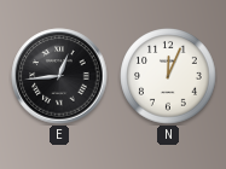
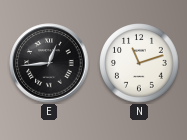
N: 12:04 -> 11:12 (139, 63)
